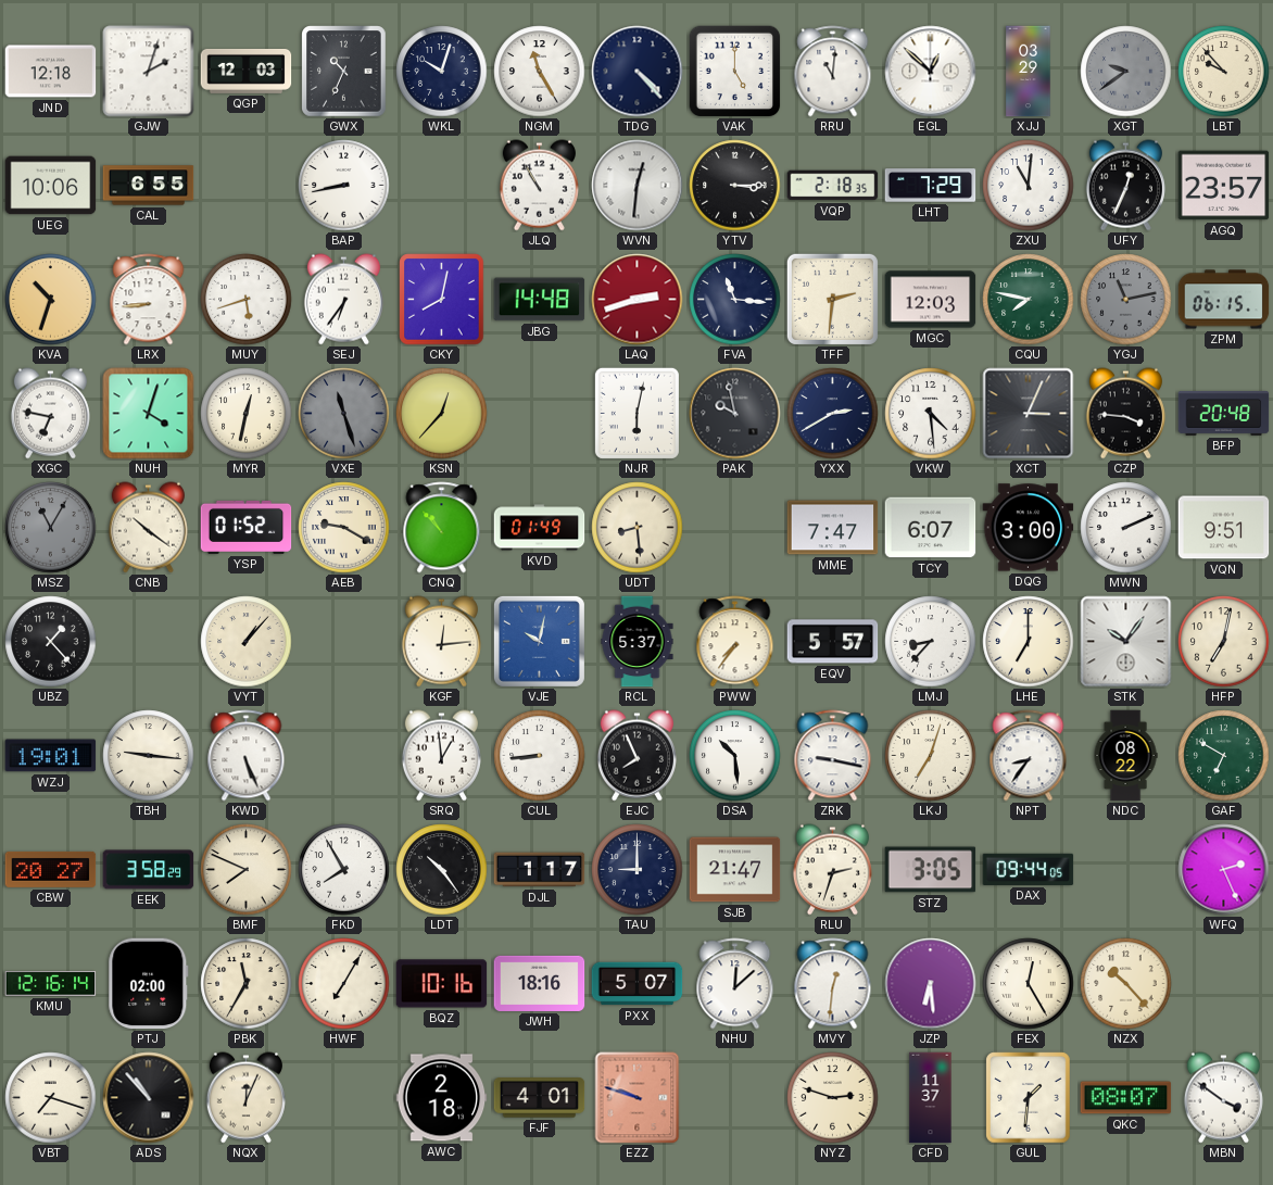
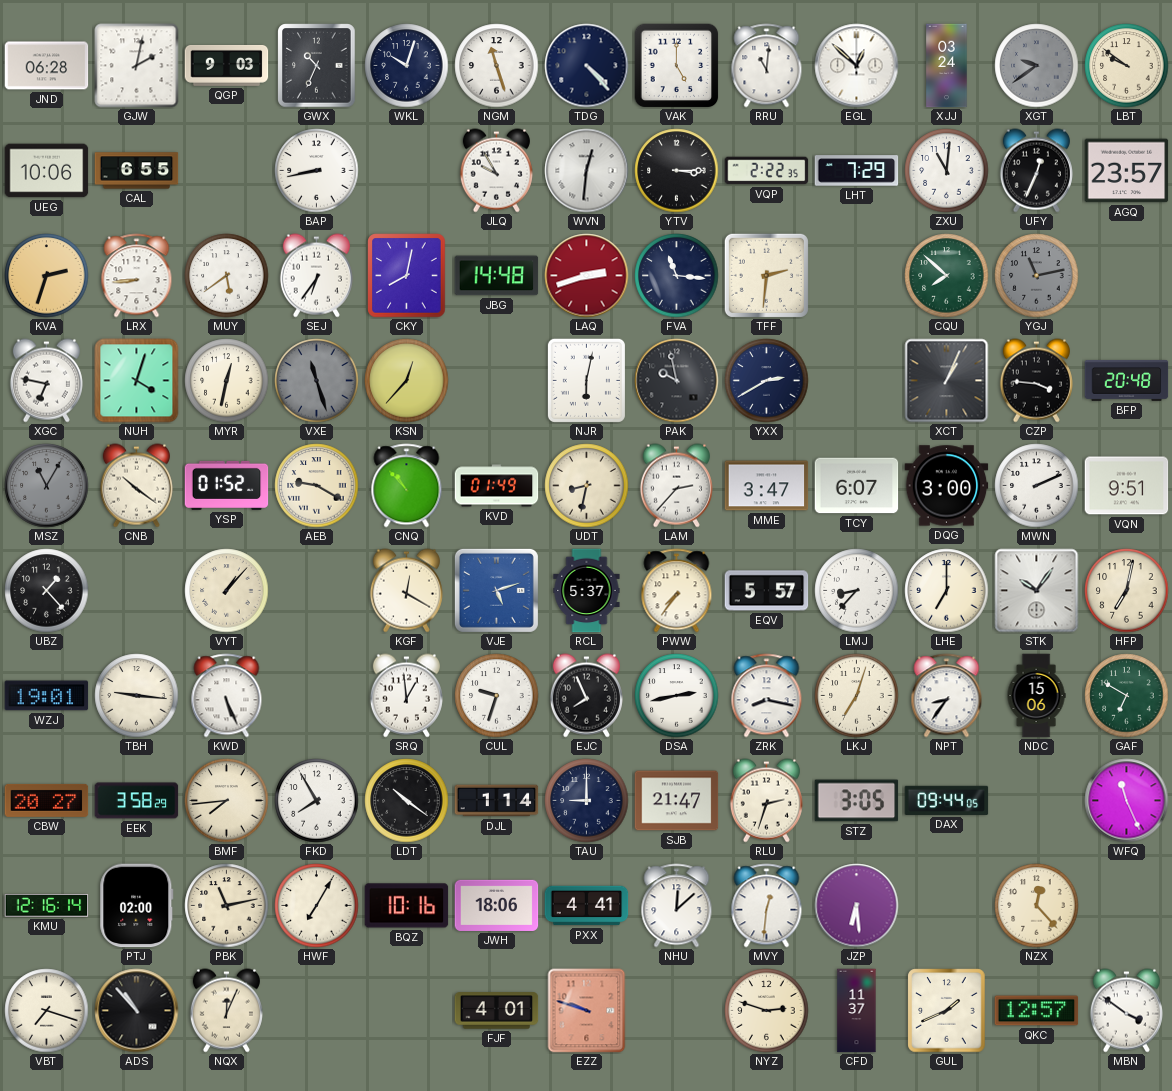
JND: 12:18 -> 06:28 (47, 66)
GJW: 2:03 -> 2:02 (137, 66)
QGP: 12:03 -> 9:03 (227, 65)
NGM: 11:25 -> 11:27 (497, 66)
XJJ: 03:29 -> 03:24 (947, 66)
LBT: 9:53 -> 9:51 (1127, 66)
JLQ: 10:55 -> 9:55 (496, 171)
VQP: 2:18 -> 2:22 (767, 171)
KVA: 10:33 -> 2:33 (47, 276)
MUY: 5:42 -> 5:39 (227, 276)
MGC: 12:03 -> none (931, 300)
CQU: 7:47 -> 7:52 (947, 276)
ZPM: 06:15 -> none (1224, 300)
VKW: 4:29 -> none (931, 414)
XCT: 3:04 -> 1:04 (947, 381)
UDT: 8:29 -> 8:32 (587, 486)
LAM: none -> 2:37 (676, 486)
MME: 7:47 -> 3:47 (767, 486)
KGF: 12:14 -> 12:20 (406, 591)
VJE: 10:02 -> 5:12 (496, 590)
CUL: 8:44 -> 9:33 (497, 696)
DSA: 10:29 -> 2:43 (677, 696)
ZRK: 9:17 -> 8:17 (767, 696)
NDC: 08:22 -> 15:06 (1036, 696)
BMF: 7:49 -> 7:44 (227, 801)
LDT: 10:24 -> 10:21 (407, 801)
DJL: 1:17 -> 1:14 (497, 801)
WFQ: 2:26 -> 11:26 (1127, 801)
PBK: 11:35 -> 11:13 (227, 906)
JWH: 18:16 -> 18:06 (497, 905)
PXX: 5:07 -> 4:41 (587, 906)
FEX: 12:25 -> none (1029, 984)
NZX: 10:23 -> 12:23 (1037, 906)
AWC: 2:18 -> none (442, 1098)
GUL: 1:31 -> 1:41 (947, 1011)
QKC: 08:07 -> 12:57 (1037, 1011)
